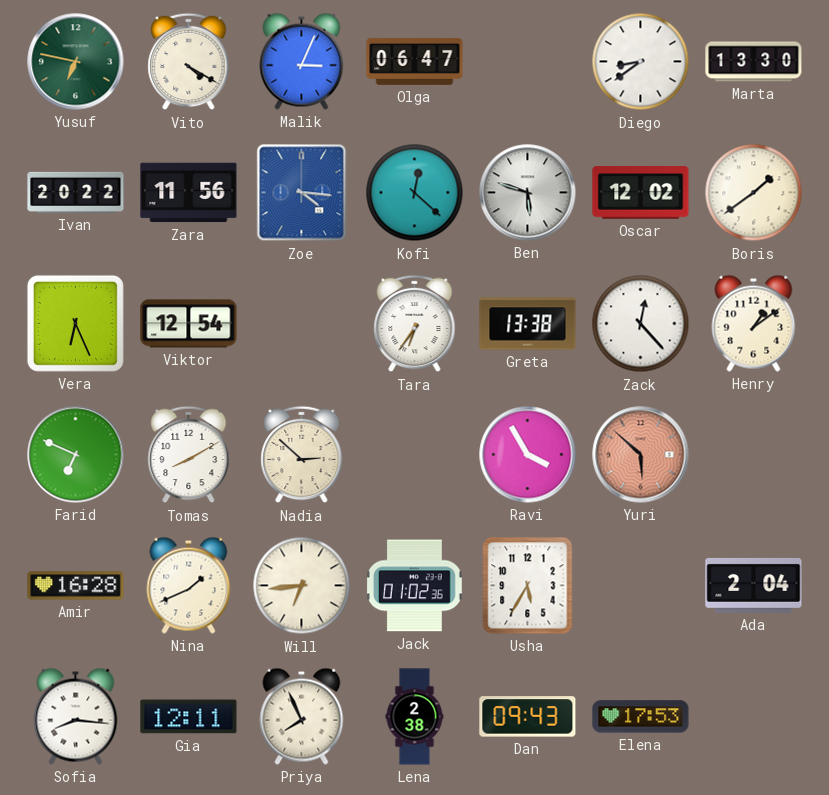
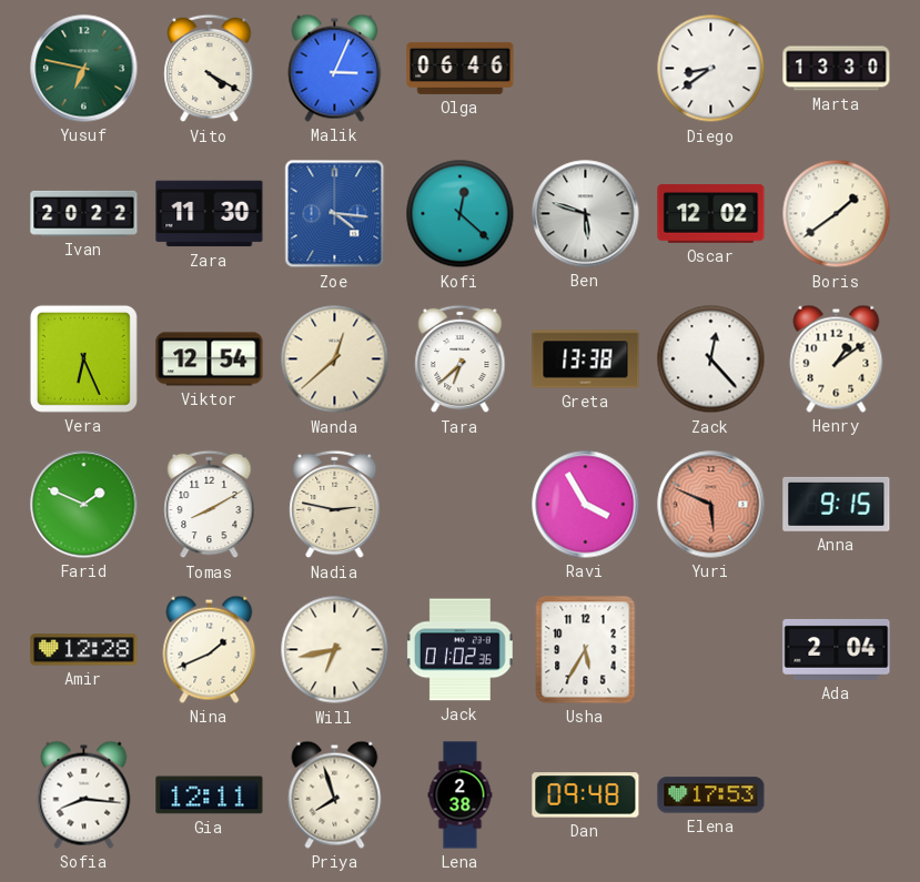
Olga: 06:47 -> 06:46 (461, 68)
Zara: 11:56 -> 11:30 (210, 214)
Wanda: none -> 12:38 (335, 359)
Tara: 6:36 -> 6:38 (461, 359)
Farid: 6:49 -> 1:49 (84, 505)
Nadia: 2:52 -> 2:47 (335, 505)
Yuri: 5:52 -> 5:49 (711, 505)
Anna: none -> 9:15 (837, 504)
Amir: 16:28 -> 12:28 (84, 650)
Will: 6:44 -> 6:43 (335, 650)
Priya: 7:56 -> 7:57 (335, 794)
Dan: 09:43 -> 09:48 (586, 795)
